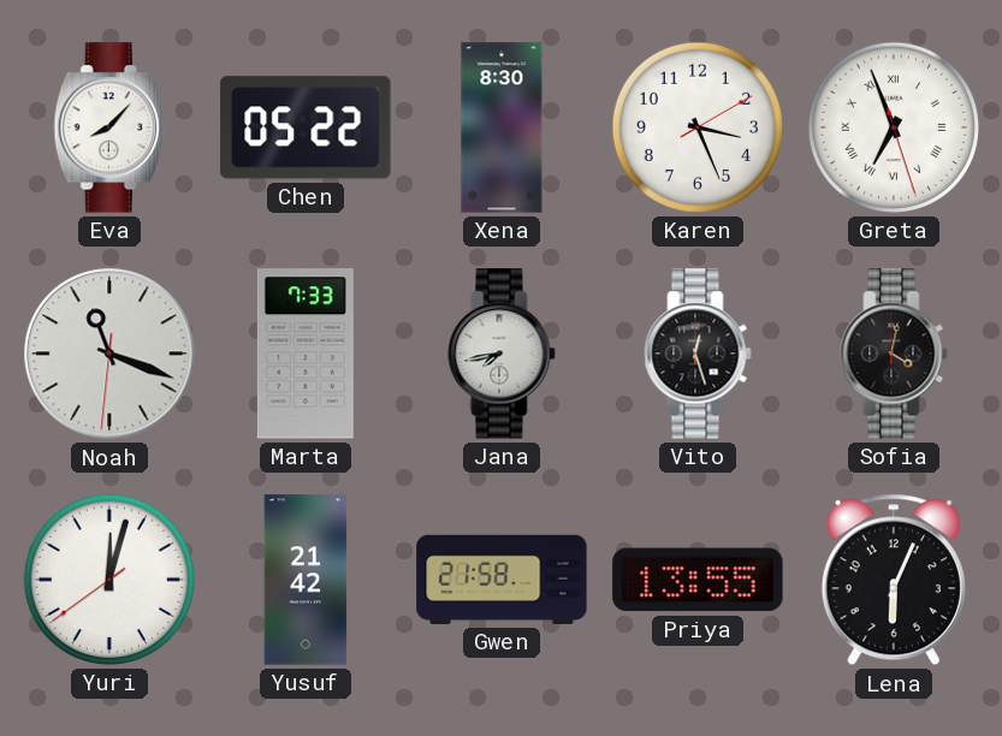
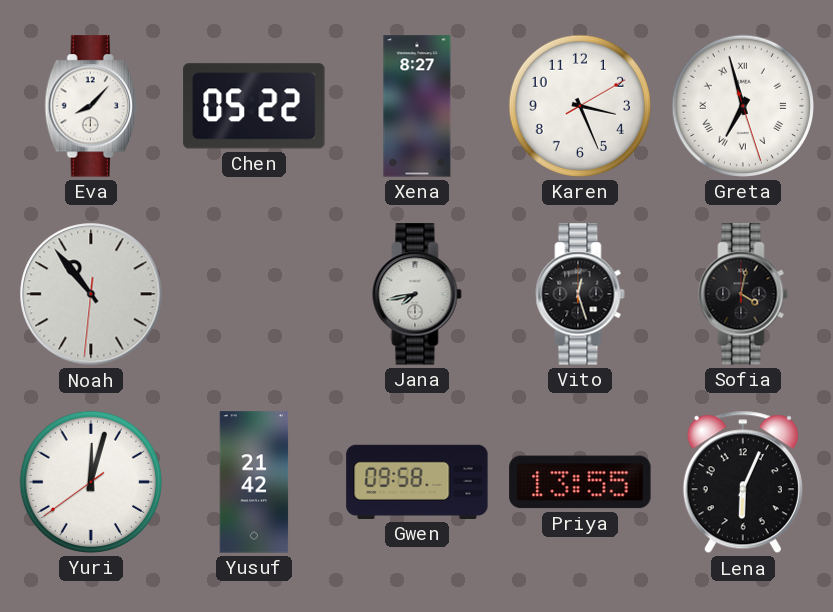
Xena: 8:30 -> 8:27 (417, 106)
Greta: 6:56 -> 6:57 (743, 106)
Noah: 11:18 -> 10:53 (91, 294)
Marta: 7:33 -> none (306, 354)
Gwen: 21:58 -> 09:58 (417, 482)
